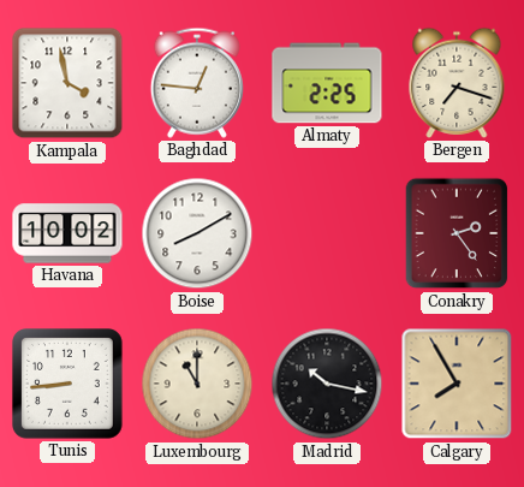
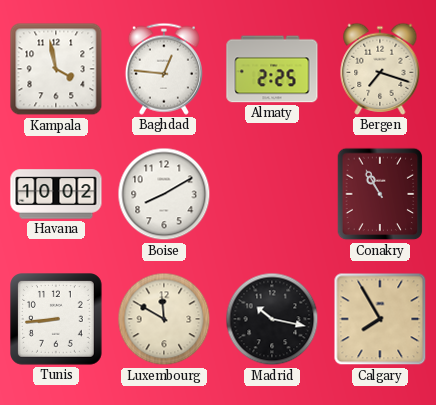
Conakry: 2:24 -> 10:55 (380, 194)
Luxembourg: 11:00 -> 11:50 (164, 319)
